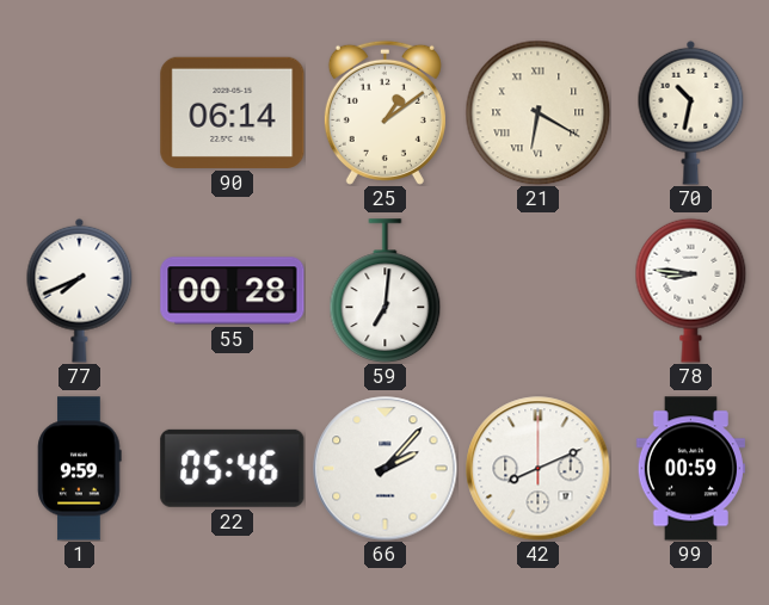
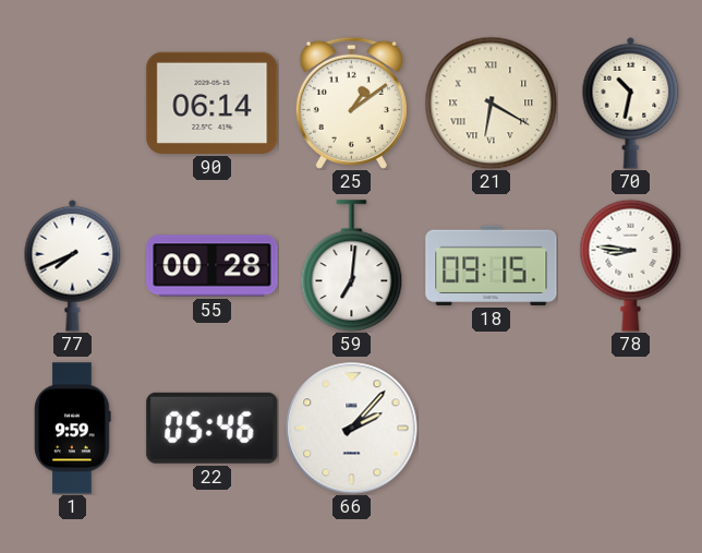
18: none -> 09:15 (492, 265)
42: 8:11 -> none (539, 469)
99: 00:59 -> none (690, 469)
